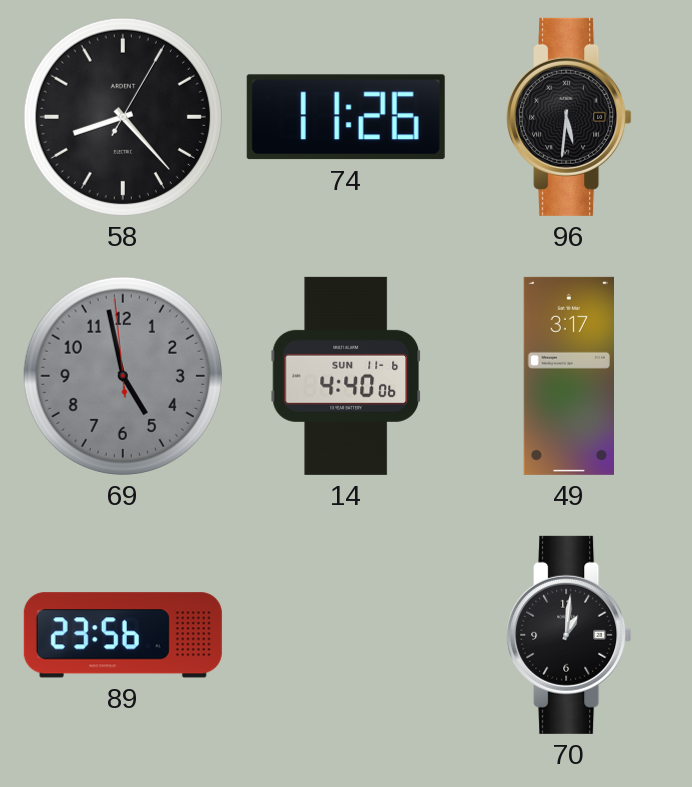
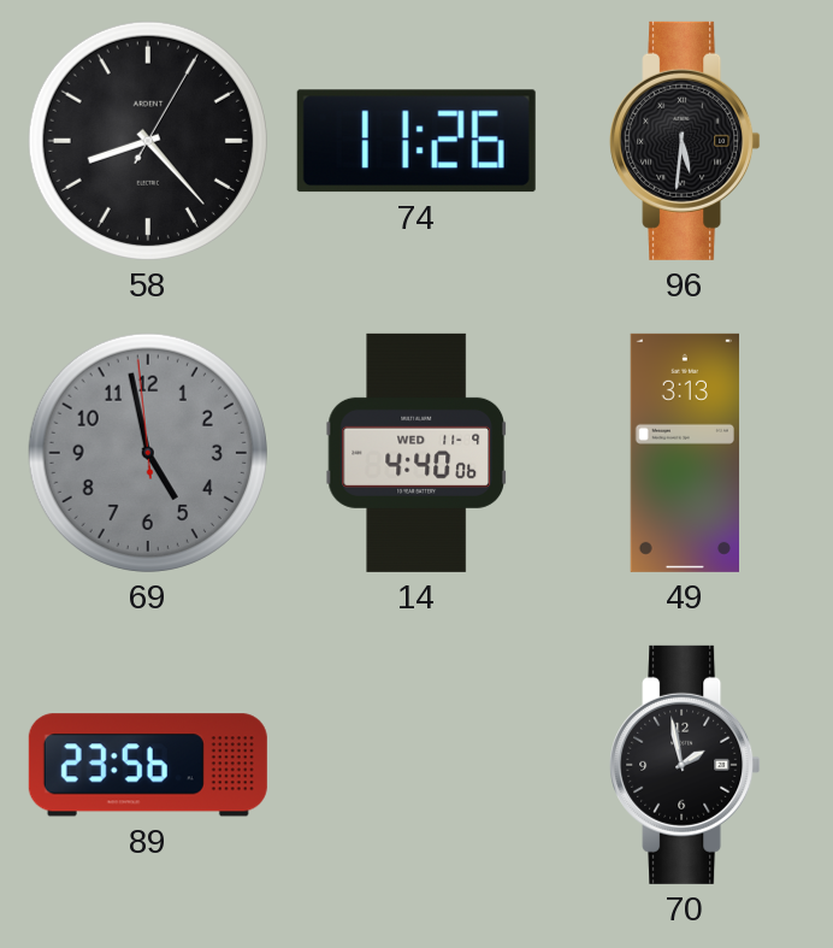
14 date: SUN 11-6 -> WED 11-9 (415, 453)
49: 3:17 -> 3:13 (684, 453)
70: 1:01 -> 1:58 (685, 765)
